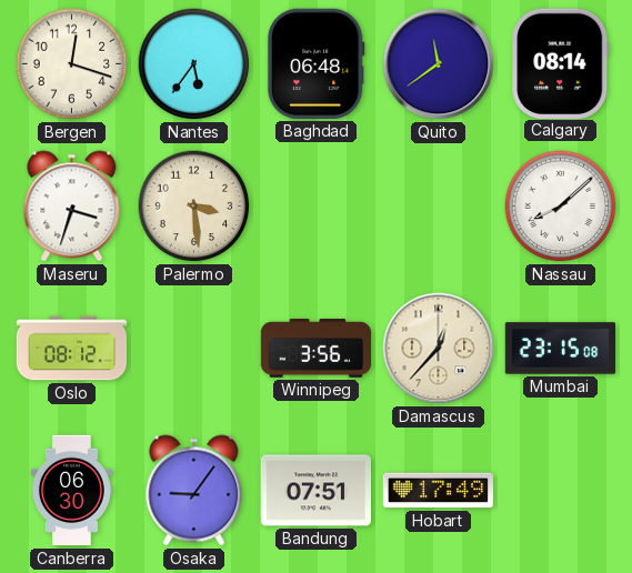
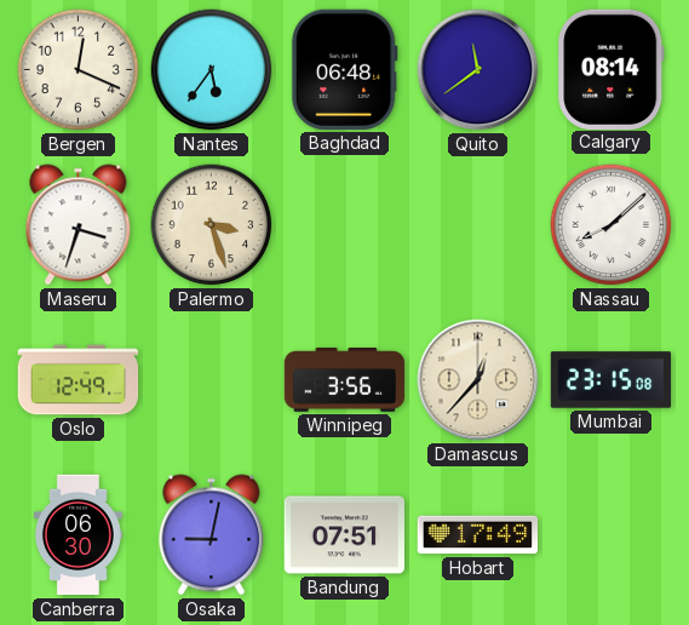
Bergen: 12:18 -> 12:19 (79, 70)
Palermo: 3:29 -> 3:27 (212, 225)
Oslo: 08:12 -> 12:49 (79, 380)
Osaka: 9:06 -> 9:02 (212, 535)
